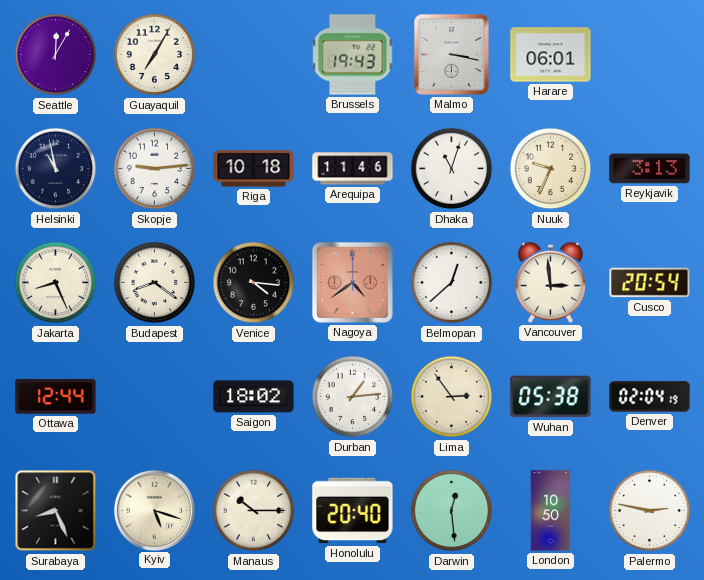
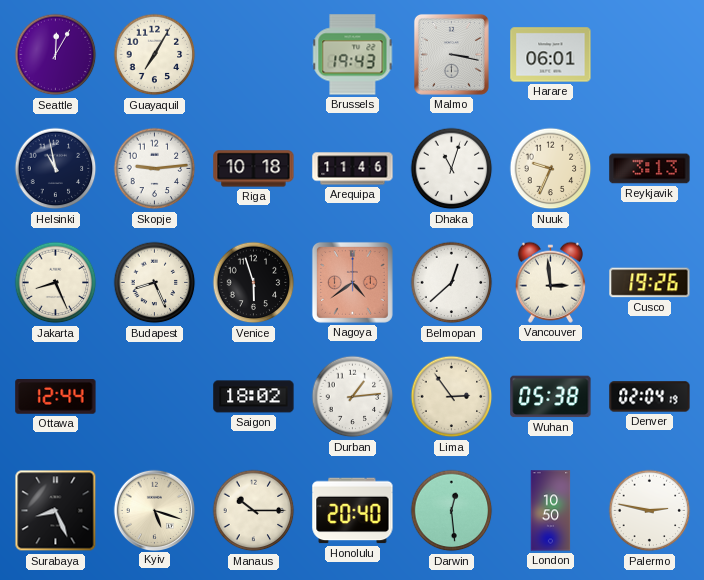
Budapest: 8:21 -> 8:26 (155, 283)
Venice: 4:16 -> 5:57 (254, 283)
Cusco: 20:54 -> 19:26 (650, 283)
